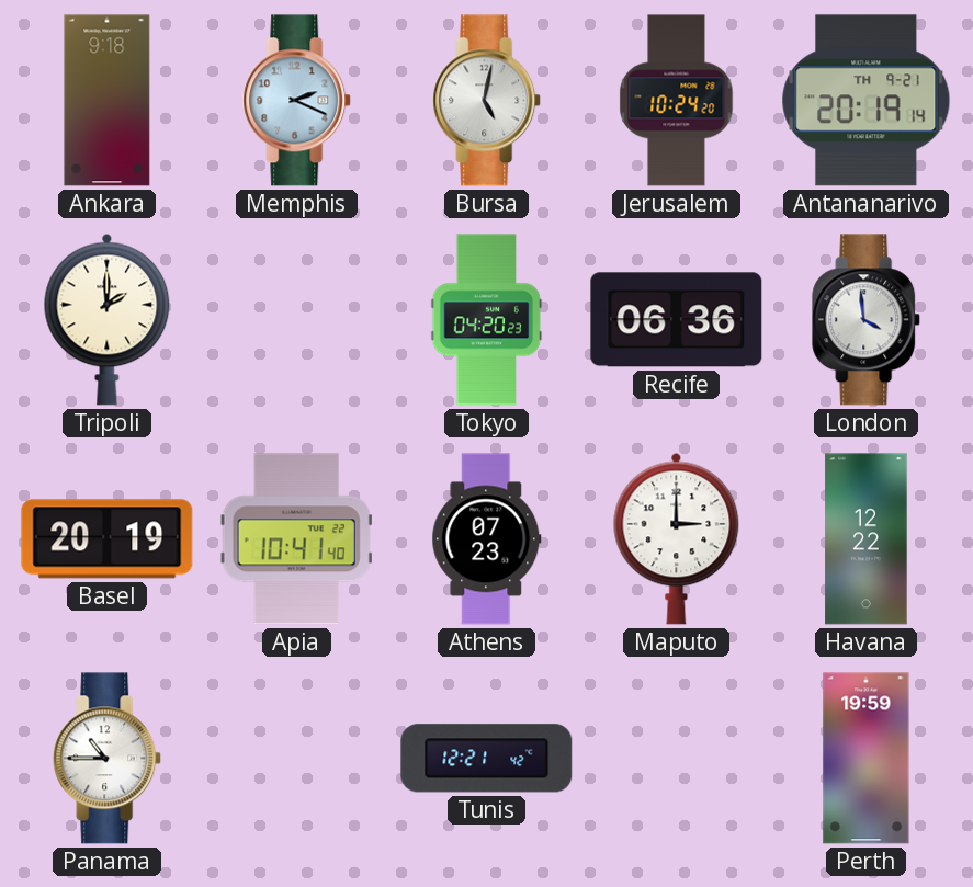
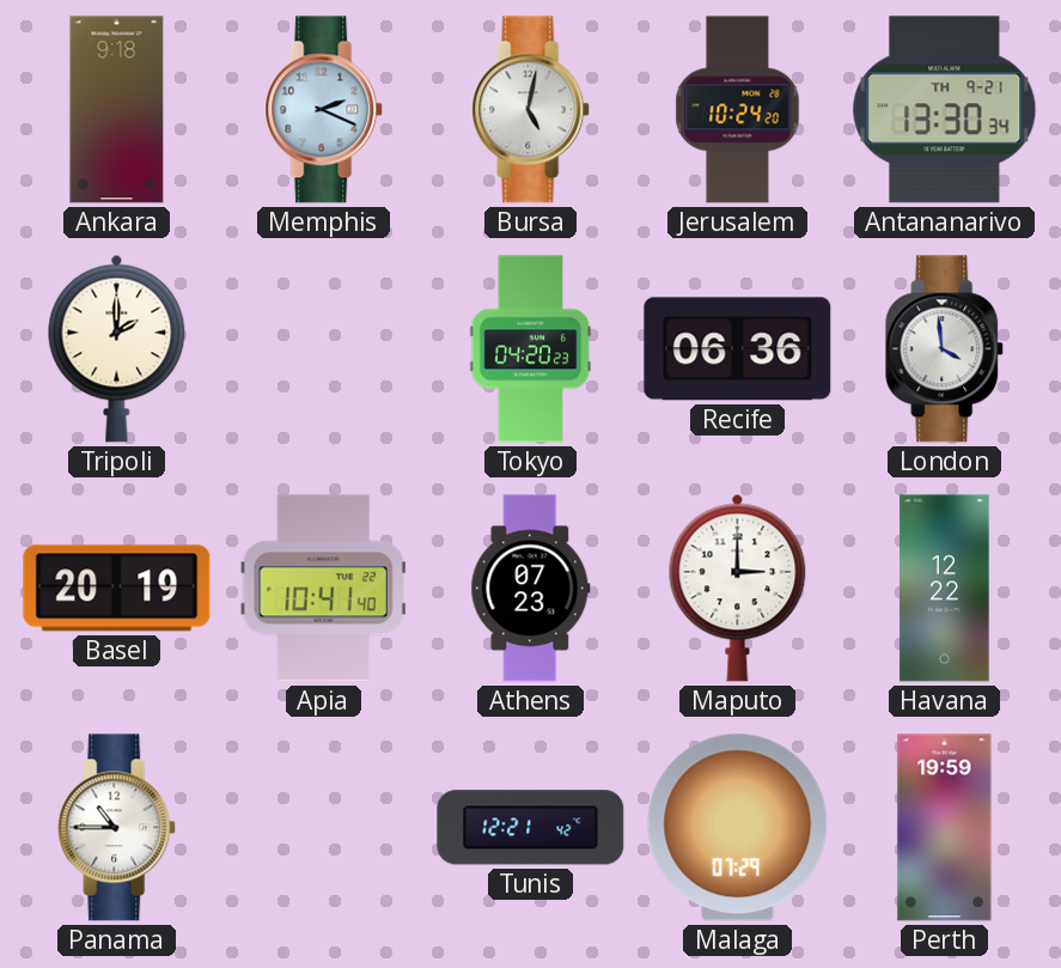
Antananarivo: 20:19 -> 13:30 (945, 110)
Malaga: none -> 07:29 (738, 828)
